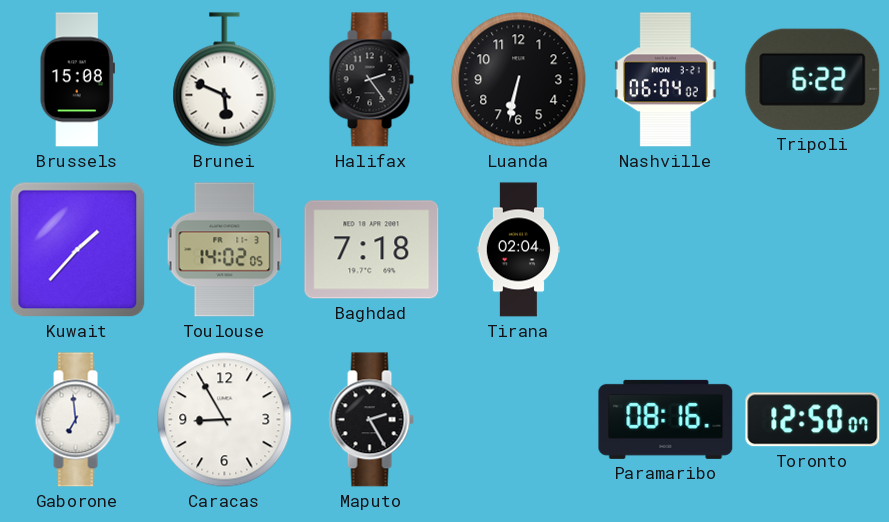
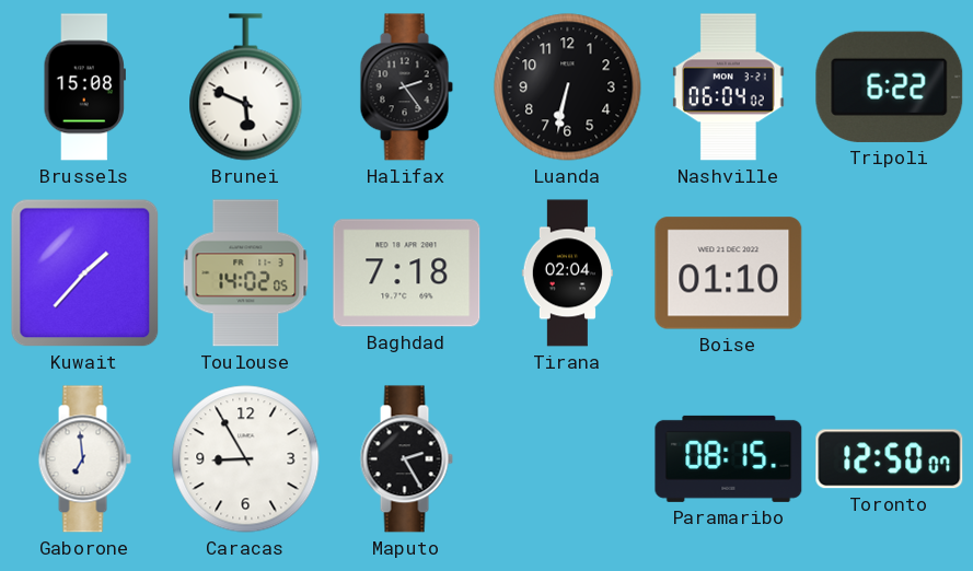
Boise: none -> 01:10 (729, 273)
Paramaribo: 08:16 -> 08:15 (729, 458)
